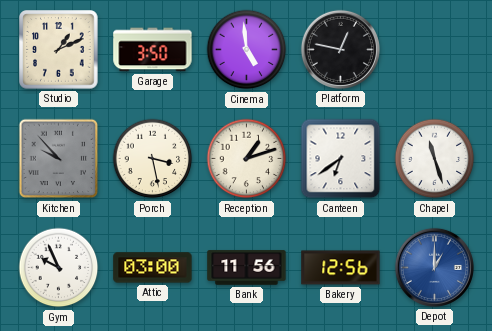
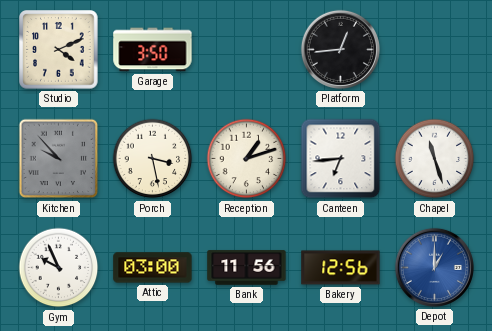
Studio: 1:11 -> 4:11 (59, 50)
Cinema: 4:59 -> none (247, 50)
Platform: 12:47 -> 12:44 (340, 49)
Canteen: 6:39 -> 6:44 (341, 159)
